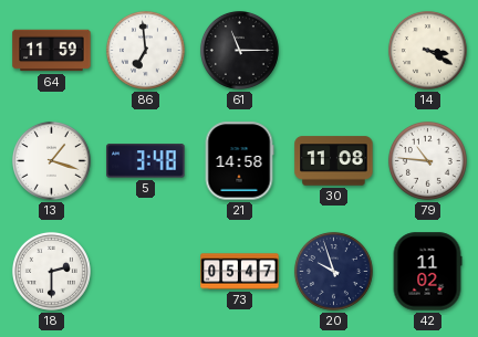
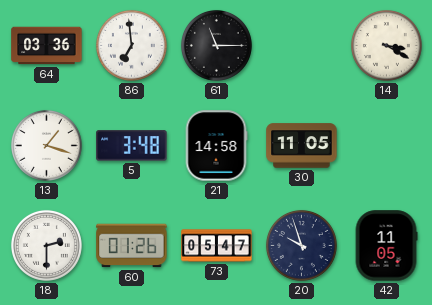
64: 11:59 -> 03:36 (47, 46)
30: 11:08 -> 11:05 (302, 146)
79: 10:46 -> none (427, 160)
60: none -> 01:26 (132, 246)
42: 11:02 -> 11:05 (386, 246)
